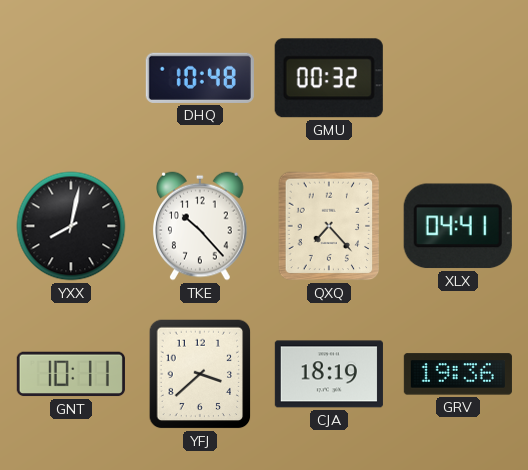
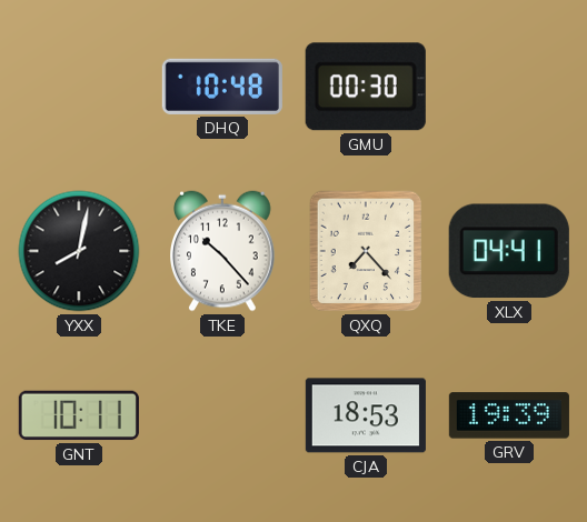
GMU: 00:32 -> 00:30 (366, 87)
YFJ: 3:38 -> none (200, 374)
CJA: 18:19 -> 18:53 (366, 415)
GRV: 19:36 -> 19:39 (509, 415)
